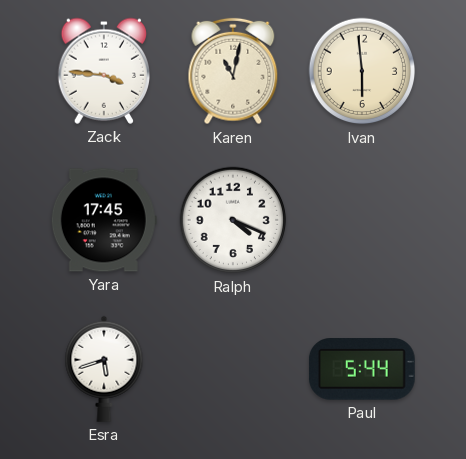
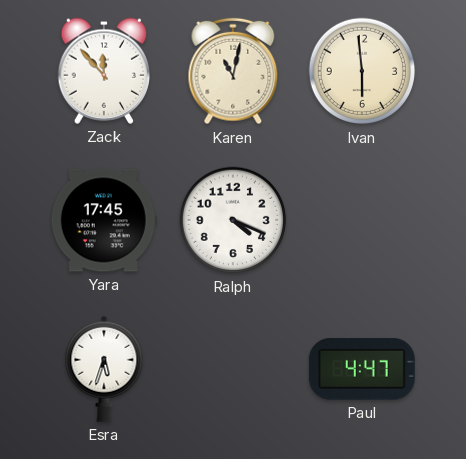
Zack: 3:46 -> 11:53 (104, 71)
Esra: 5:42 -> 5:33 (104, 369)
Paul: 5:44 -> 4:47 (362, 369)
